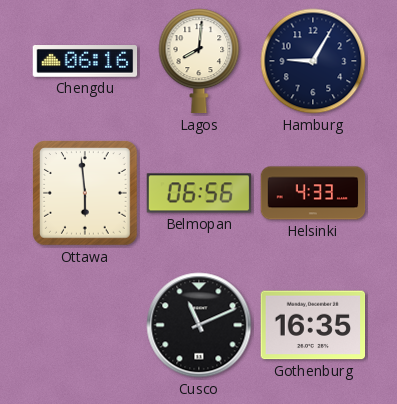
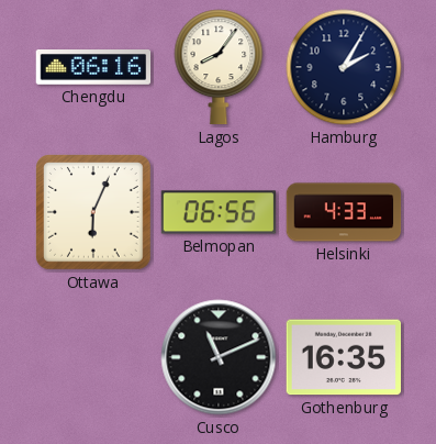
Lagos: 8:01 -> 8:06 (219, 67)
Hamburg: 9:05 -> 2:05 (344, 67)
Ottawa: 5:59 -> 6:04 (94, 213)
